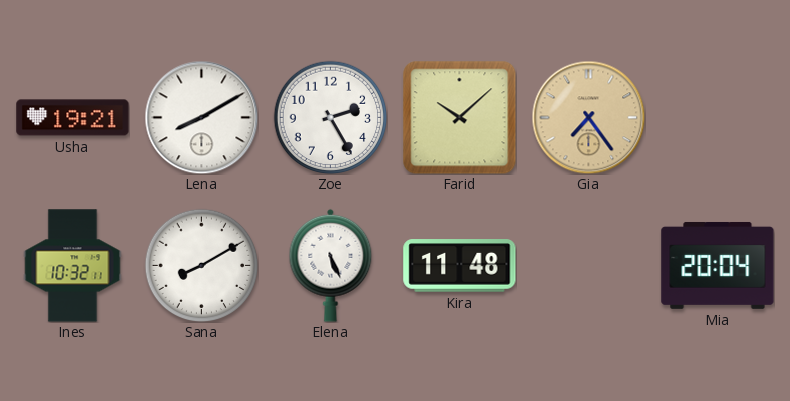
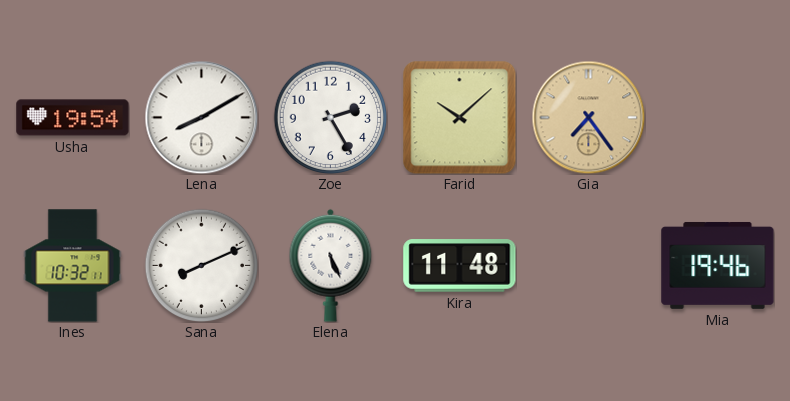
Usha: 19:21 -> 19:54 (73, 118)
Sana: 8:10 -> 8:11 (201, 265)
Mia: 20:04 -> 19:46 (718, 265)
